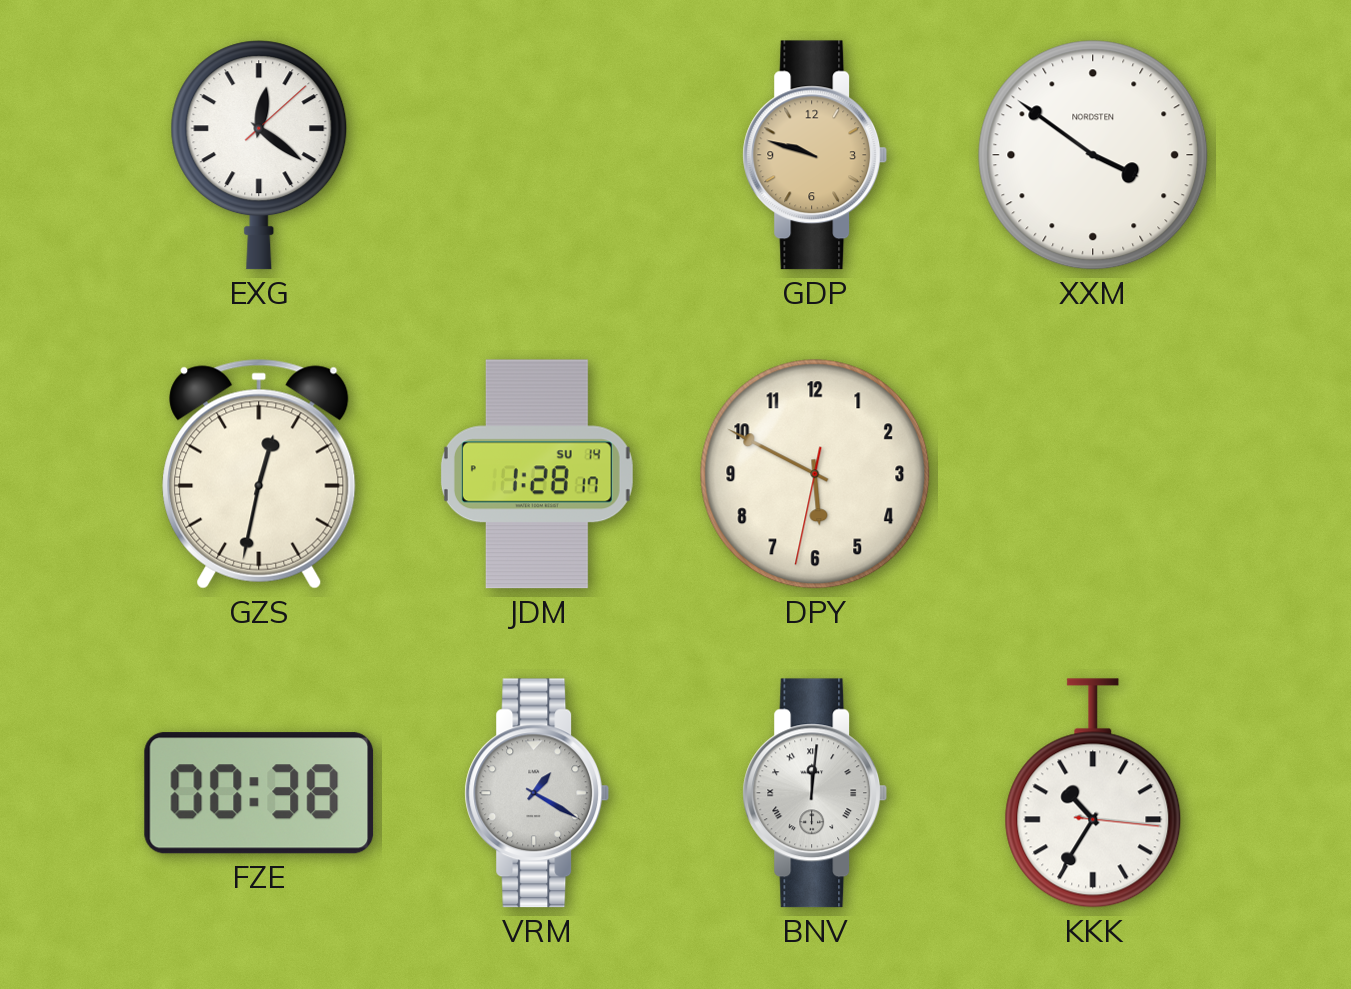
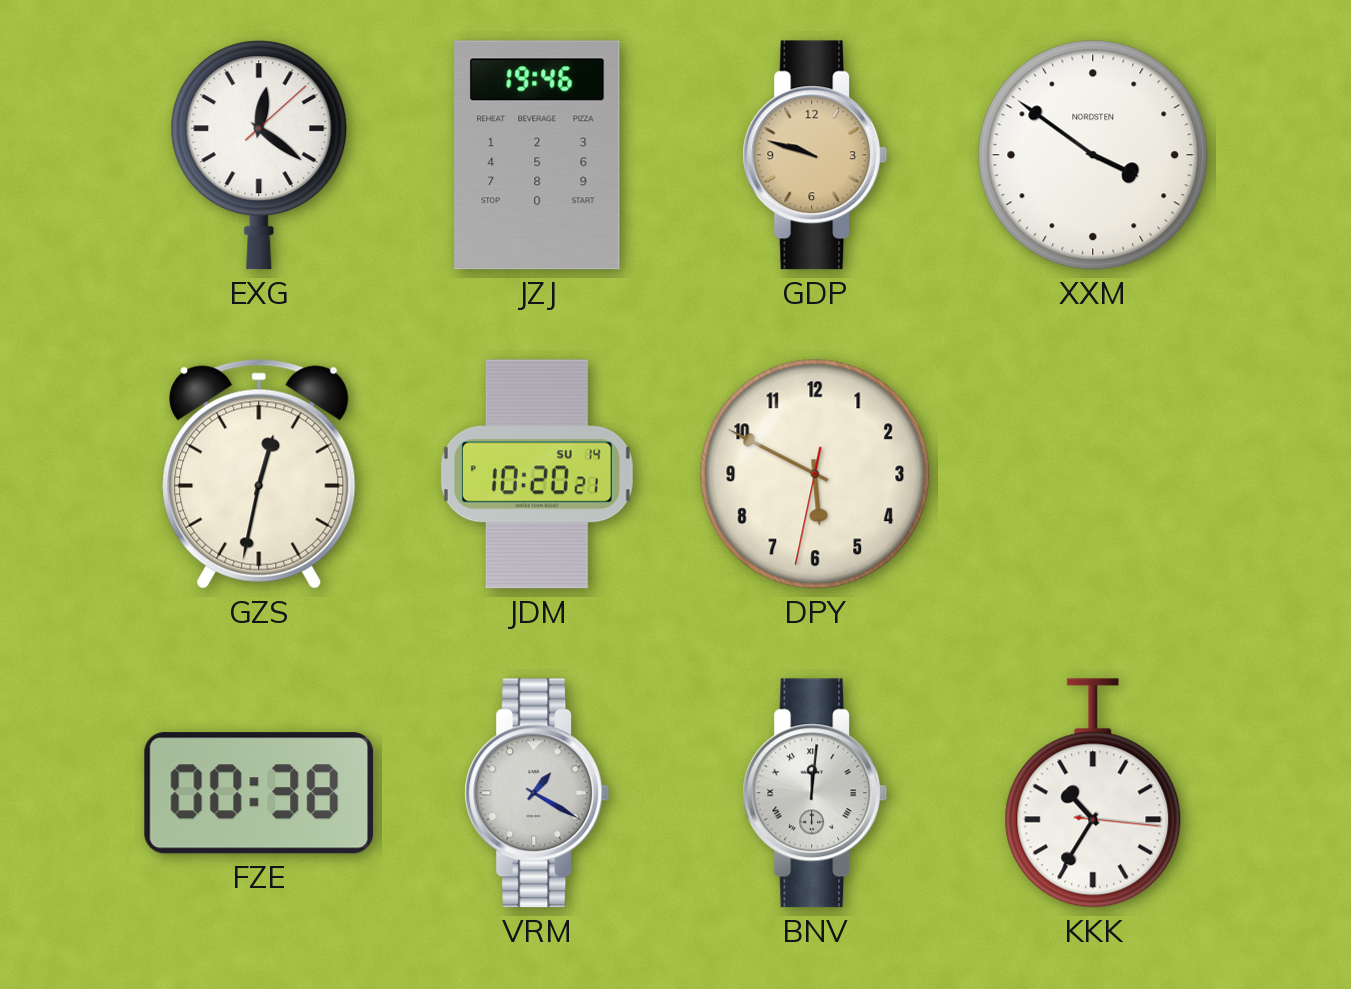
JZJ: none -> 19:46 (537, 155)
JDM: 1:28 -> 10:20 (537, 474)
